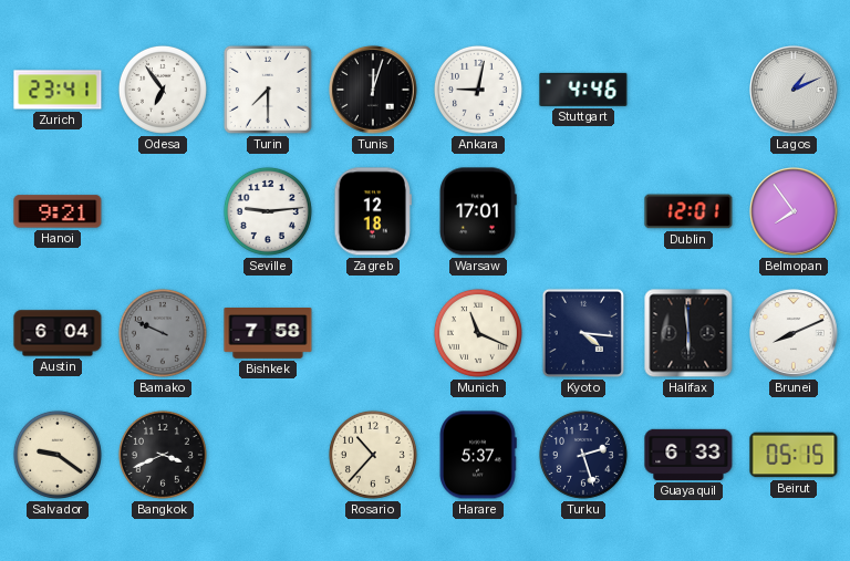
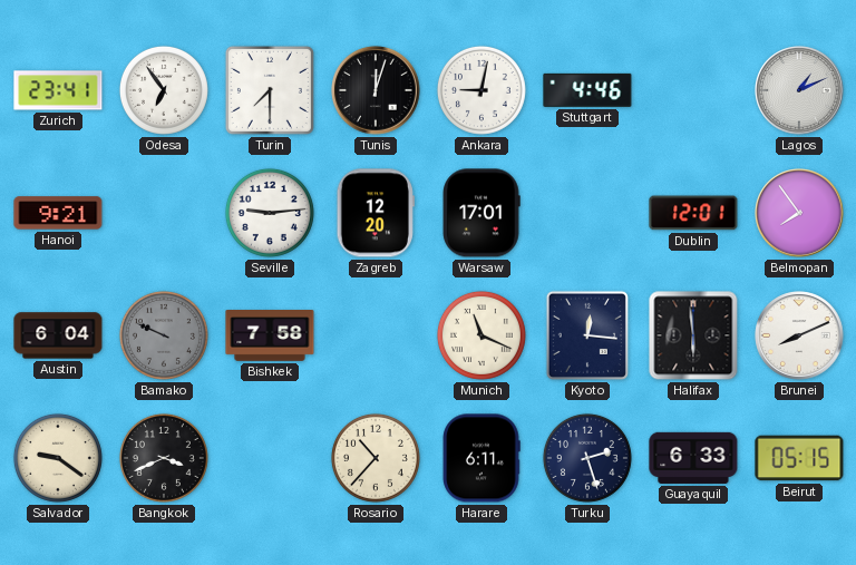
Zagreb: 12:18 -> 12:20 (376, 213)
Kyoto: 4:16 -> 12:16 (587, 335)
Harare: 5:37 -> 6:11 (481, 458)
